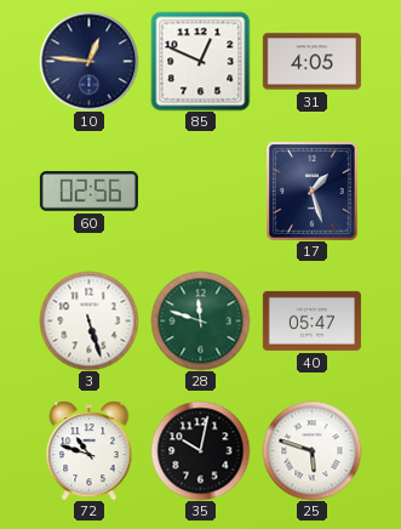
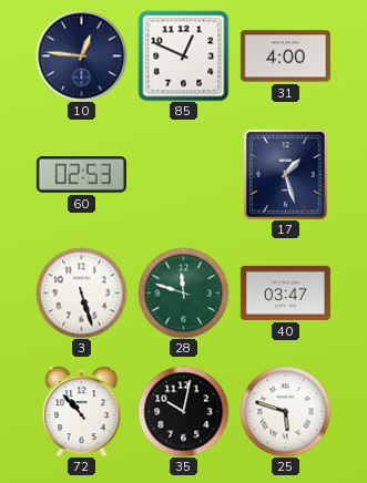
31: 4:05 -> 4:00 (285, 56)
60: 02:56 -> 02:53 (81, 175)
40: 05:47 -> 03:47 (285, 292)
72: 10:48 -> 10:53 (82, 411)
